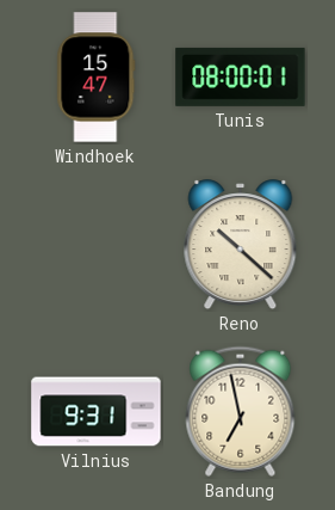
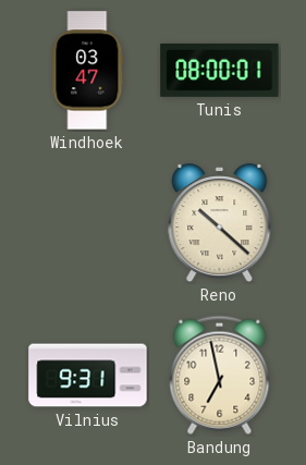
Windhoek: 15:47 -> 03:47 (88, 71)
